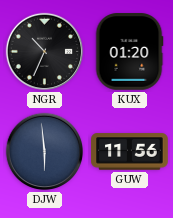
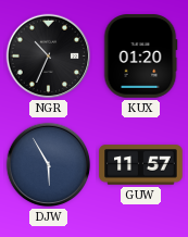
DJW: 5:59 -> 5:55 (49, 165)
GUW: 11:56 -> 11:57 (141, 165)
